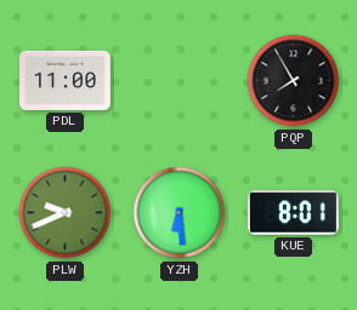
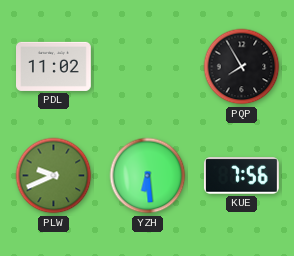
PDL: 11:00 -> 11:02 (54, 66)
KUE: 8:01 -> 7:56 (241, 176)
